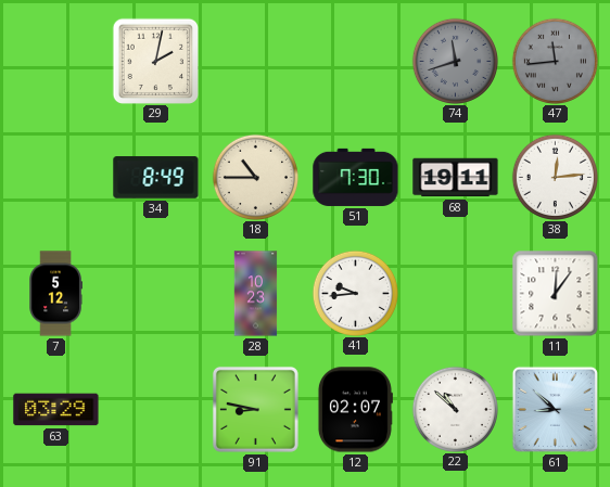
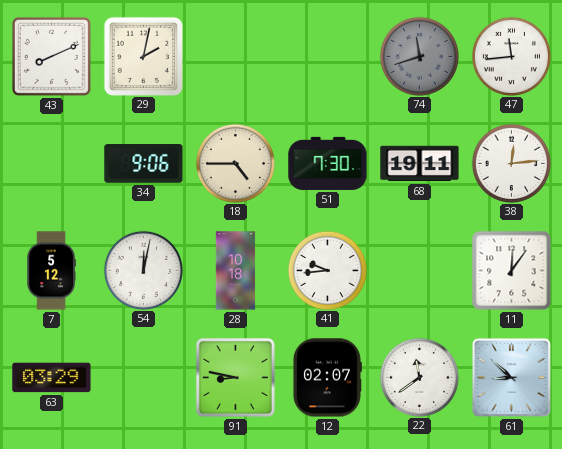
43: none -> 8:11 (51, 56)
47 dial: grey -> white (511, 56)
34: 8:49 -> 9:06 (144, 164)
18: 10:45 -> 4:45 (235, 163)
54: none -> 12:02 (143, 270)
28: 10:23 -> 10:18 (236, 271)
22: 10:52 -> 11:39 (419, 377)
